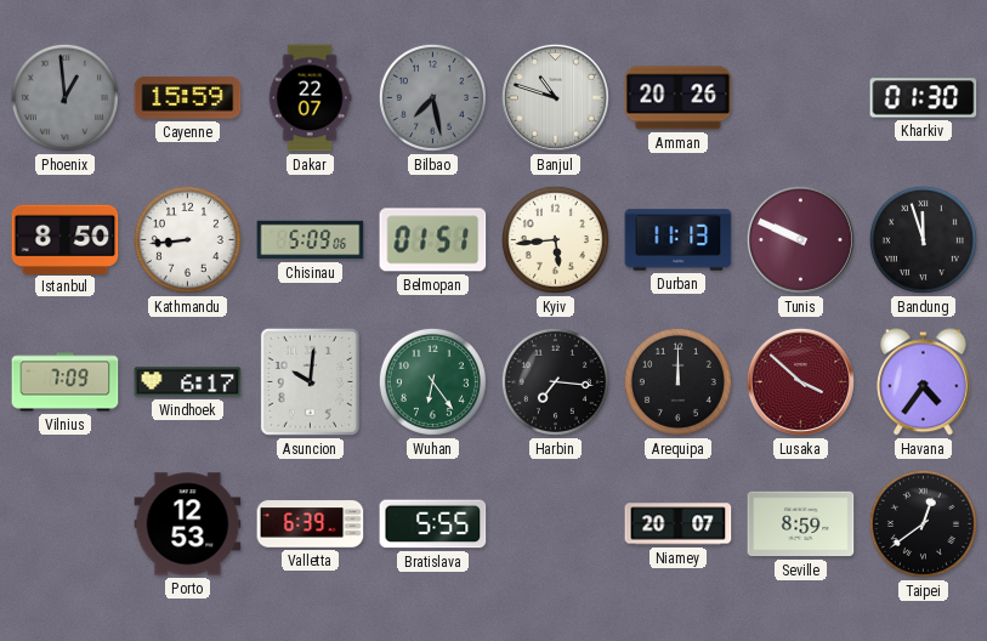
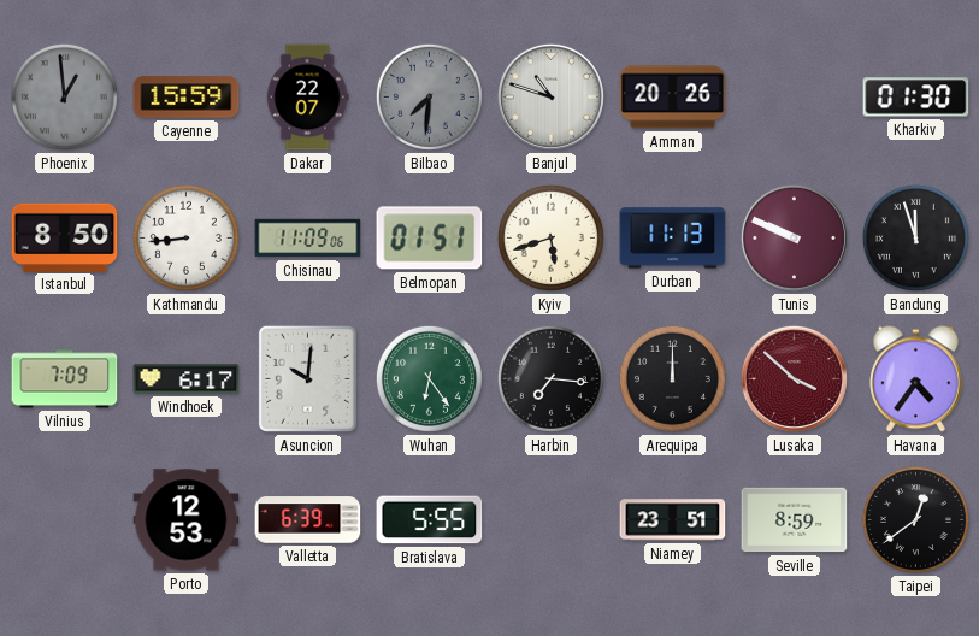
Bilbao: 7:28 -> 7:31 (429, 96)
Chisinau: 5:09 -> 11:09 (308, 238)
Kyiv: 5:44 -> 5:42 (550, 237)
Niamey: 20:07 -> 23:51 (673, 520)
